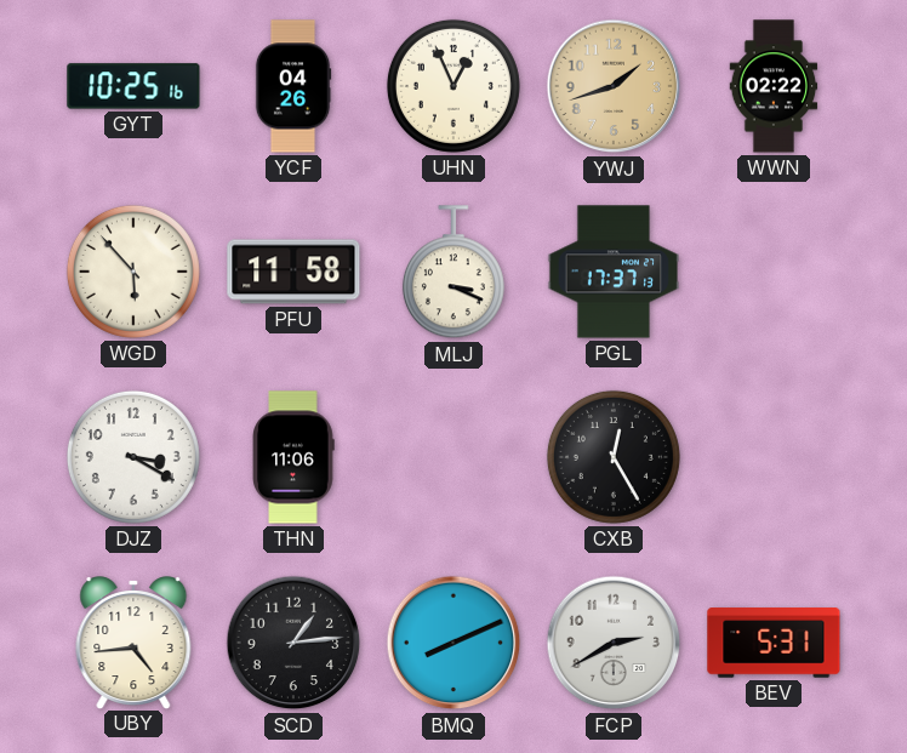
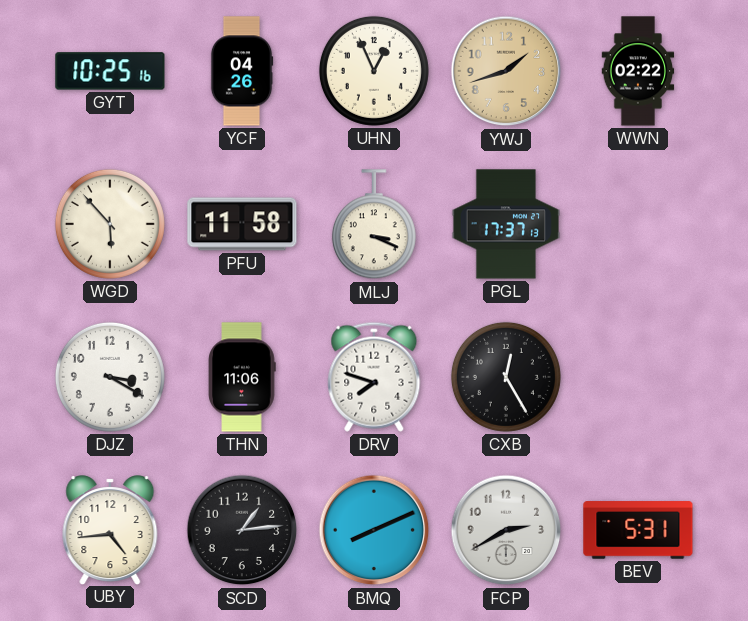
DRV: none -> 7:48 (374, 377)
